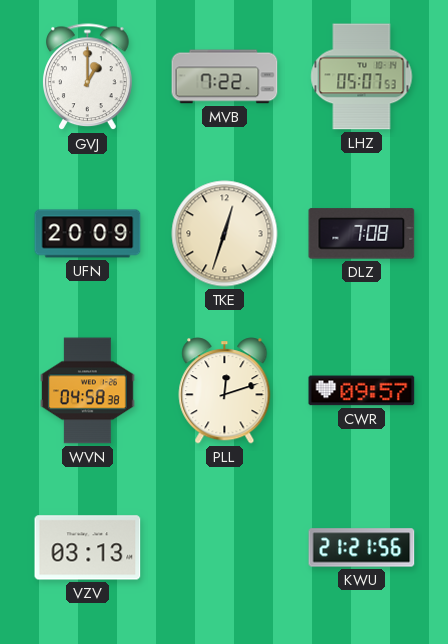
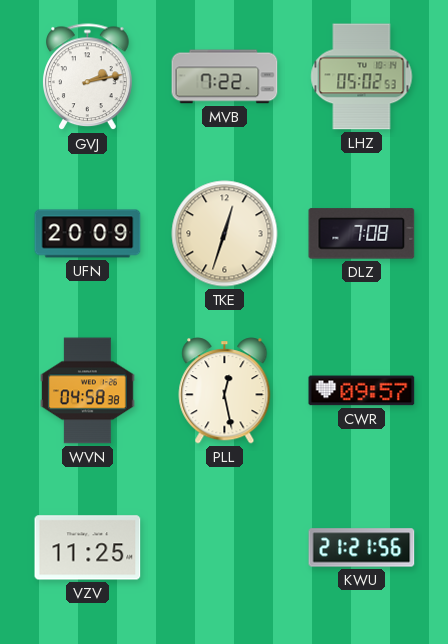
GVJ: 1:00 -> 2:13 (88, 77)
LHZ: 05:07 -> 05:02 (362, 77)
PLL: 12:12 -> 12:28 (225, 391)
VZV: 03:13 -> 11:25 (88, 548)
